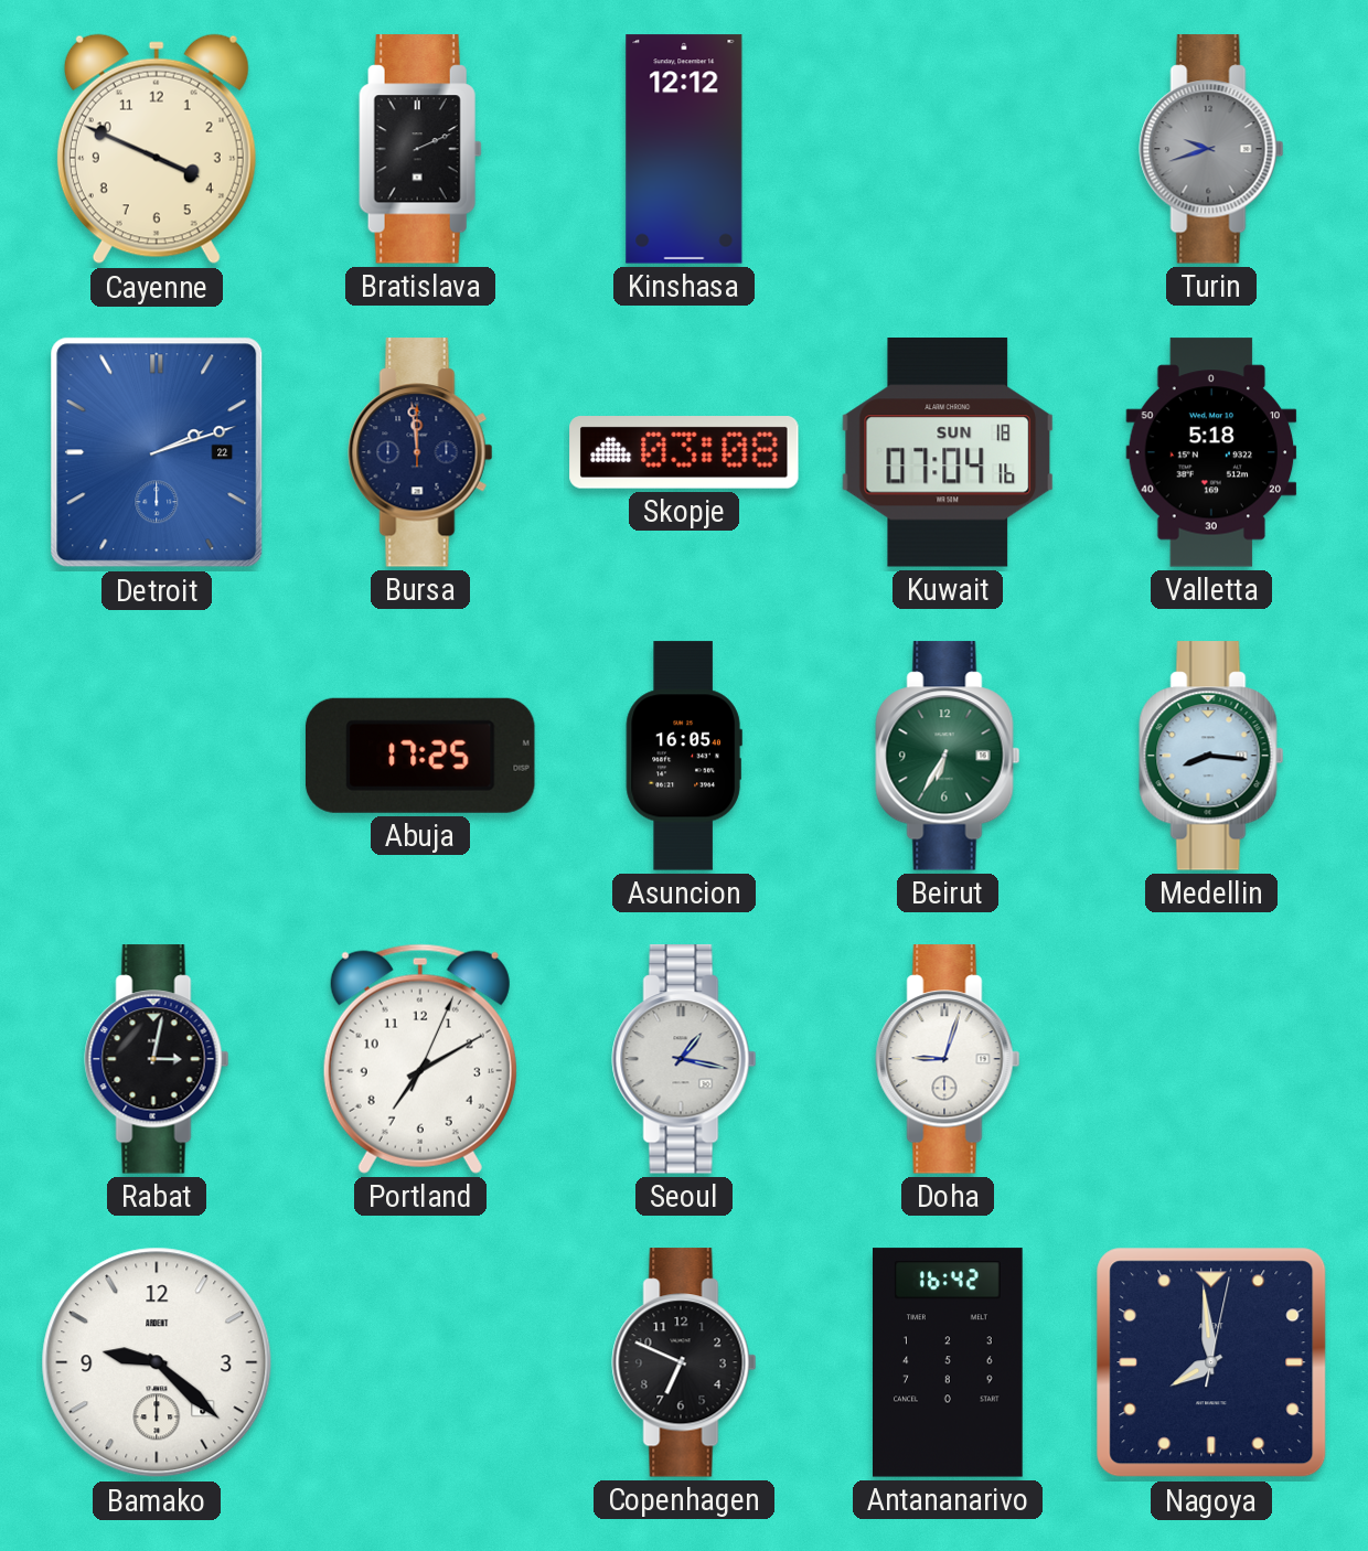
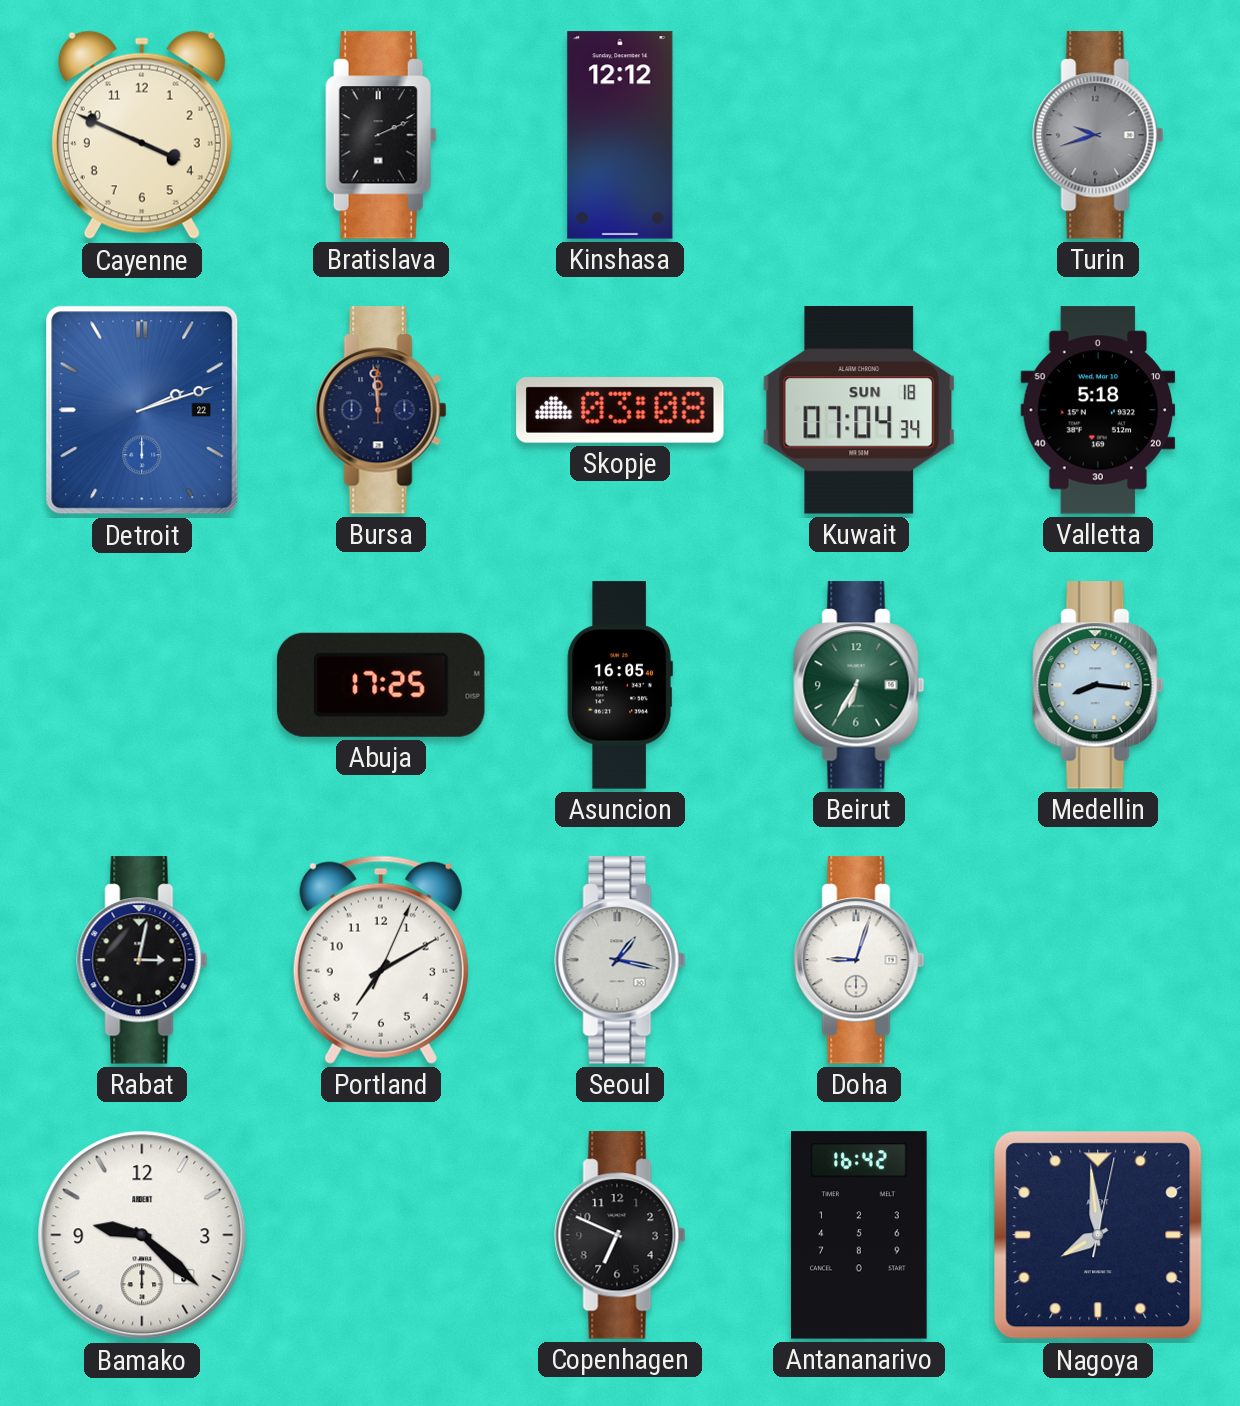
Kuwait: 07:04:16 -> 07:04:34 (859, 411)
